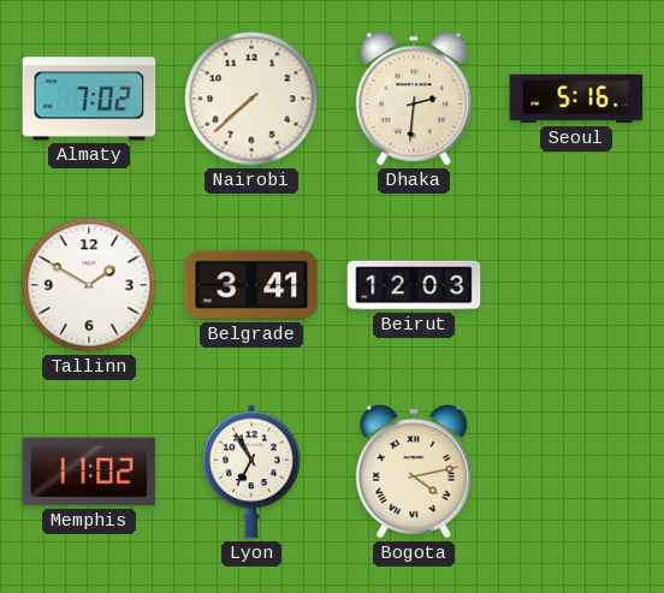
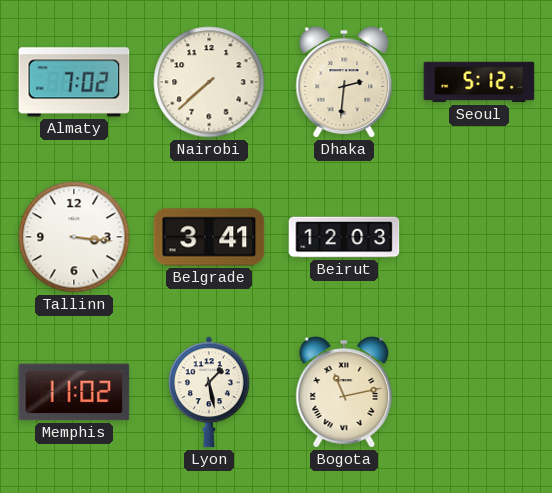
Seoul: 5:16 -> 5:12 (479, 82)
Tallinn: 1:50 -> 3:16 (74, 237)
Lyon: 6:55 -> 1:28 (209, 392)
Bogota: 4:13 -> 11:13 (344, 392)
